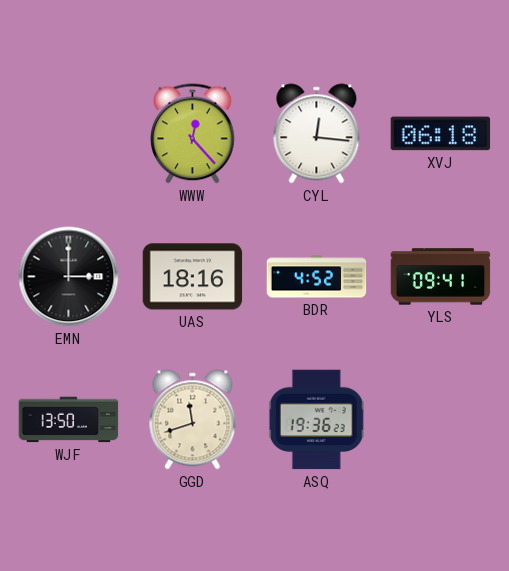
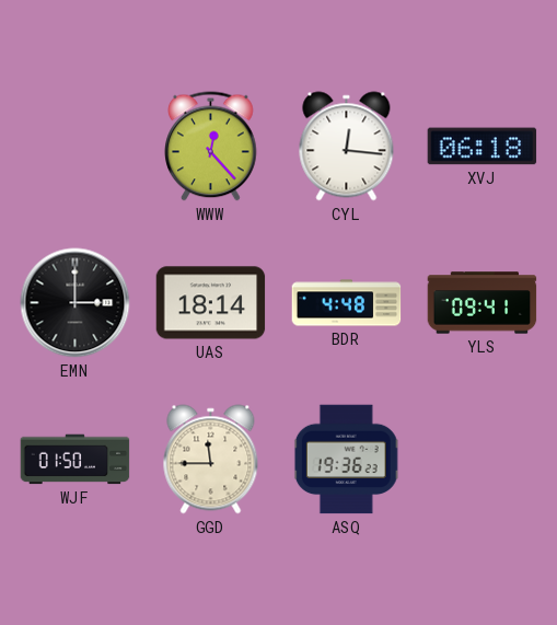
UAS: 18:16 -> 18:14 (211, 303)
BDR: 4:52 -> 4:48 (347, 303)
WJF: 13:50 -> 01:50 (76, 460)
GGD: 11:42 -> 11:45 (211, 460)
